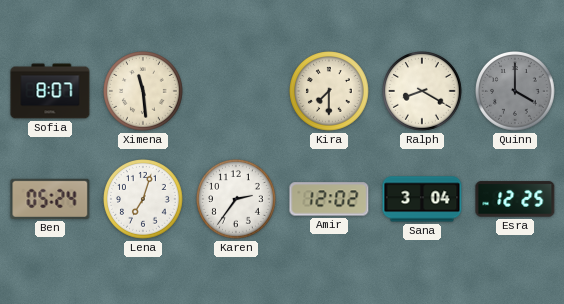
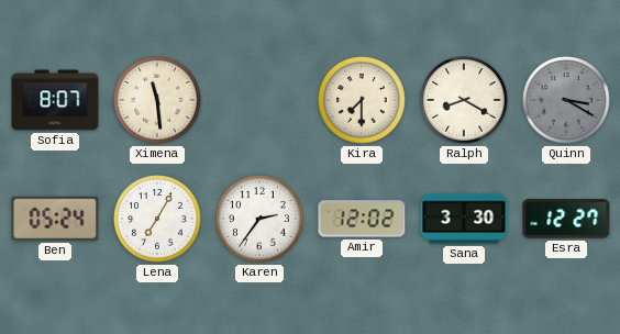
Quinn: 4:00 -> 3:20 (567, 101)
Lena: 7:03 -> 7:05 (158, 220)
Sana: 3:04 -> 3:30 (464, 219)
Esra: 12:25 -> 12:27 (566, 219)
